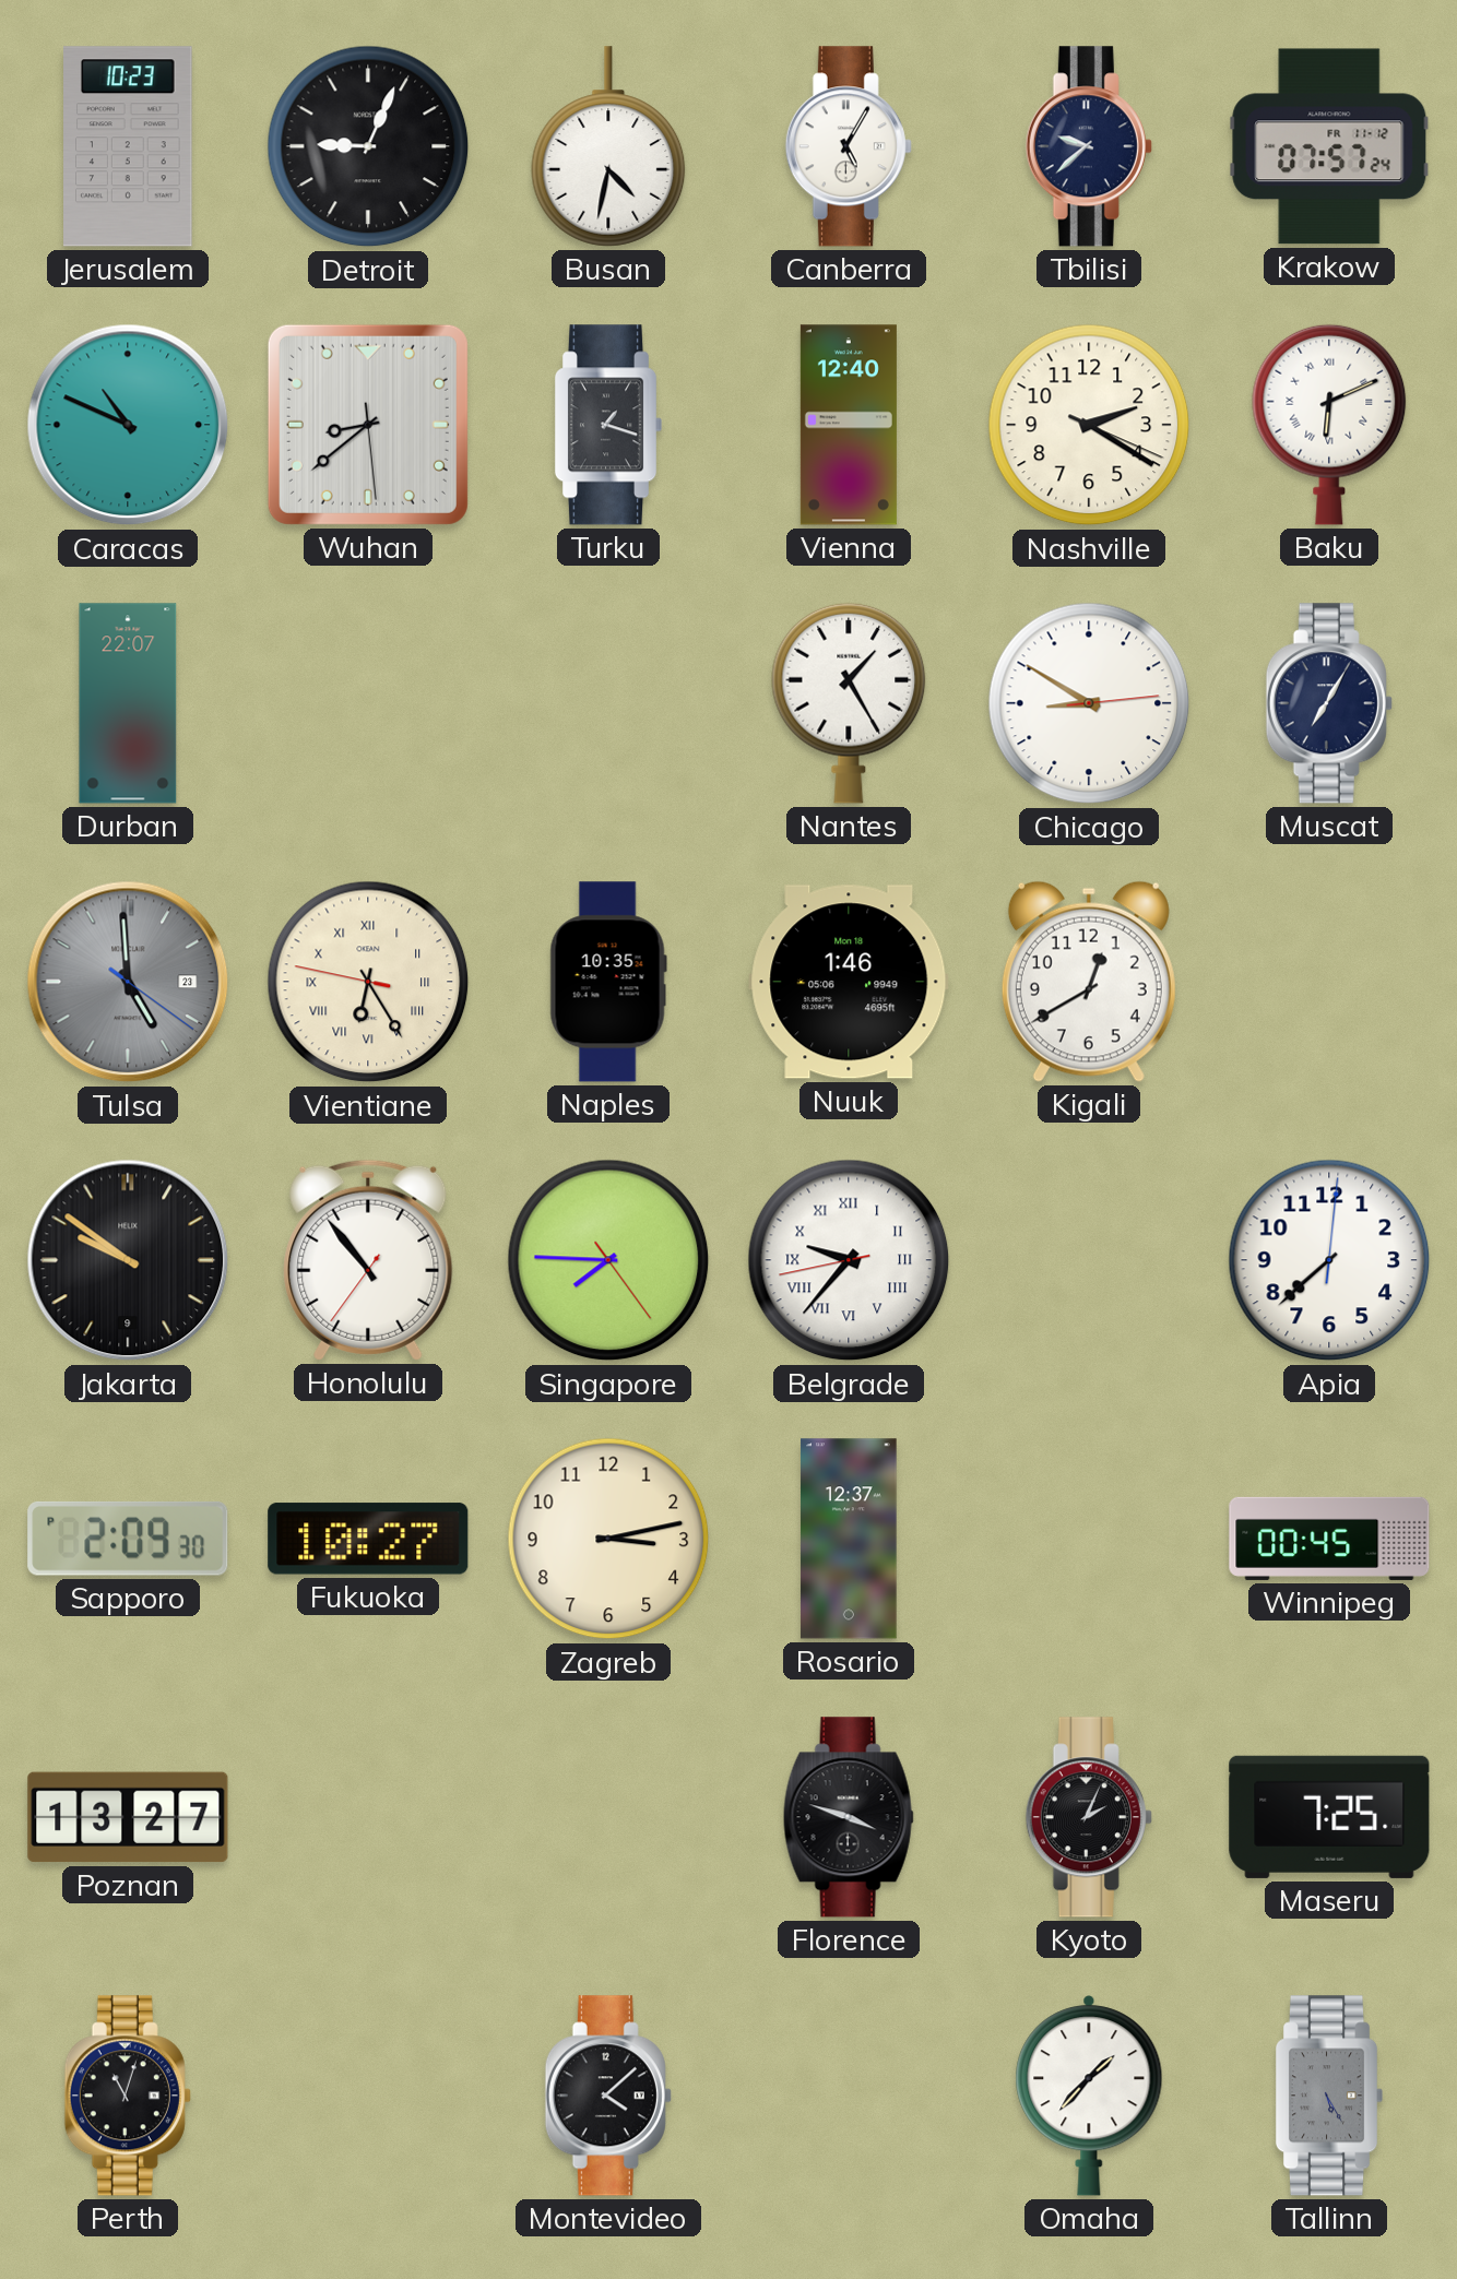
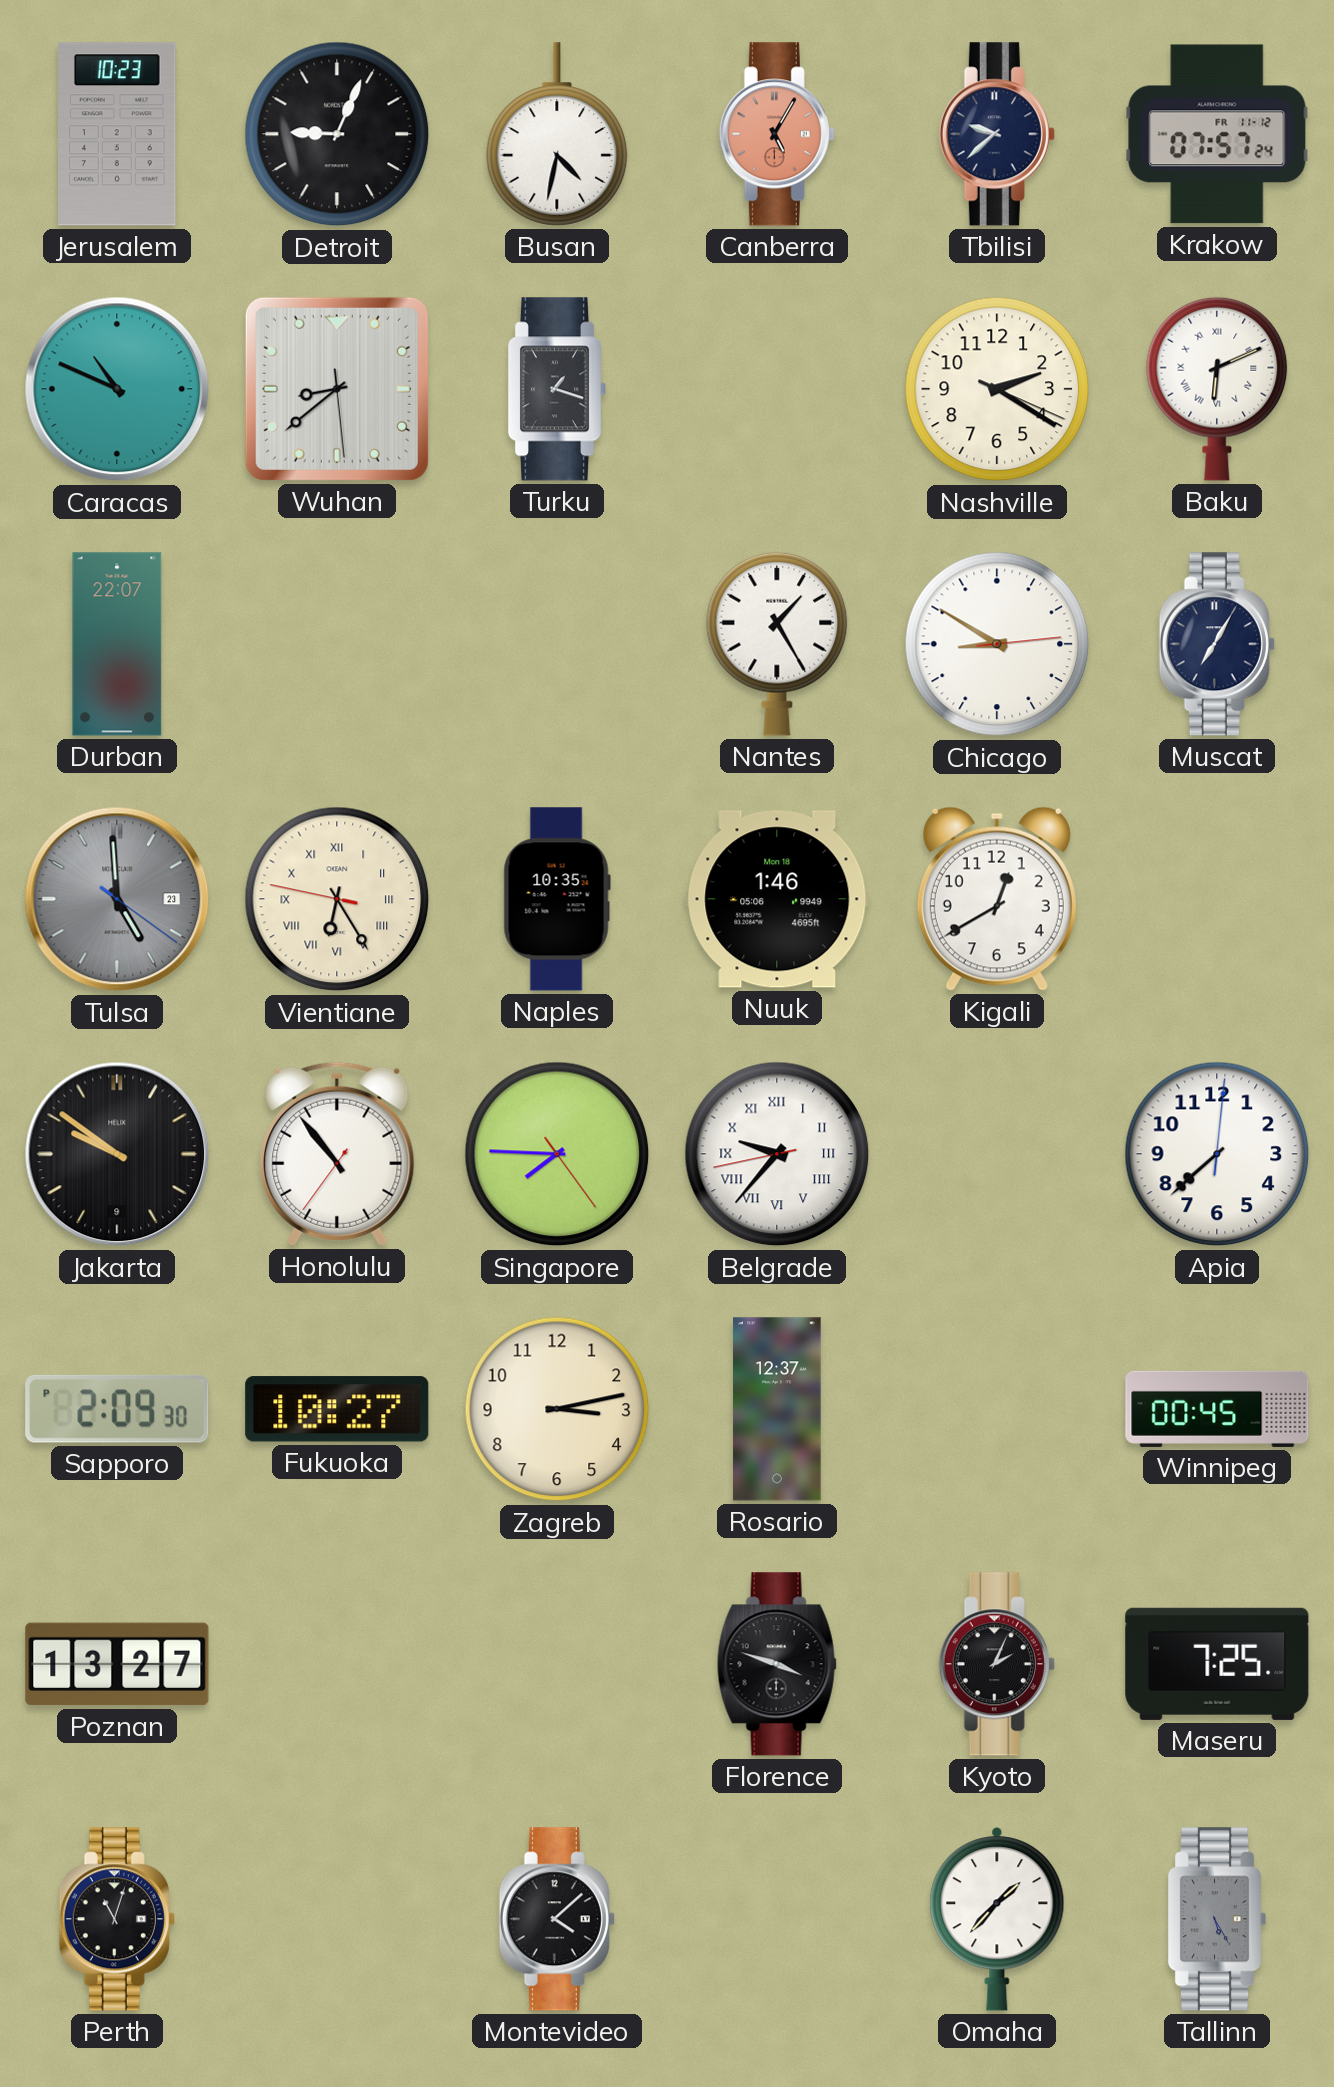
Canberra dial: white -> salmon (777, 134)
Vienna: 12:40 -> none (849, 425)
